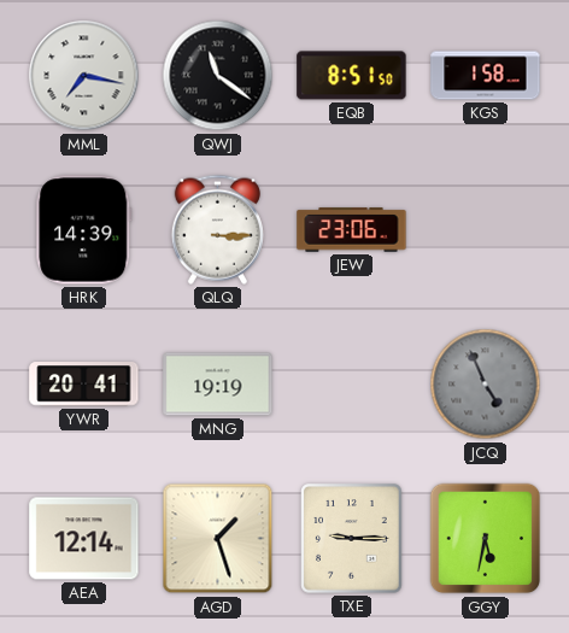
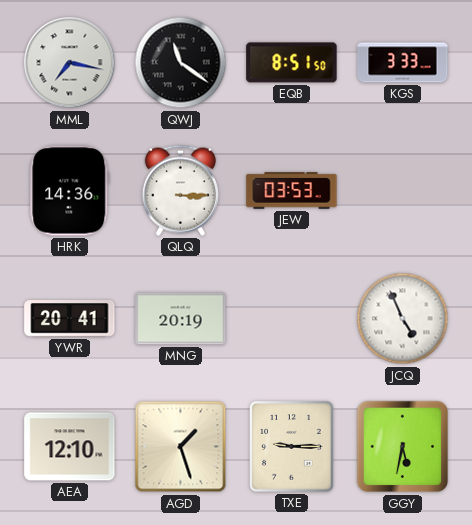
KGS: 1:58 -> 3:33 (403, 63)
HRK: 14:39 -> 14:36 (70, 191)
JEW: 23:06 -> 03:53 (292, 191)
MNG: 19:19 -> 20:19 (181, 319)
JCQ dial: grey -> white (403, 319)
AEA: 12:14 -> 12:10 (70, 447)
